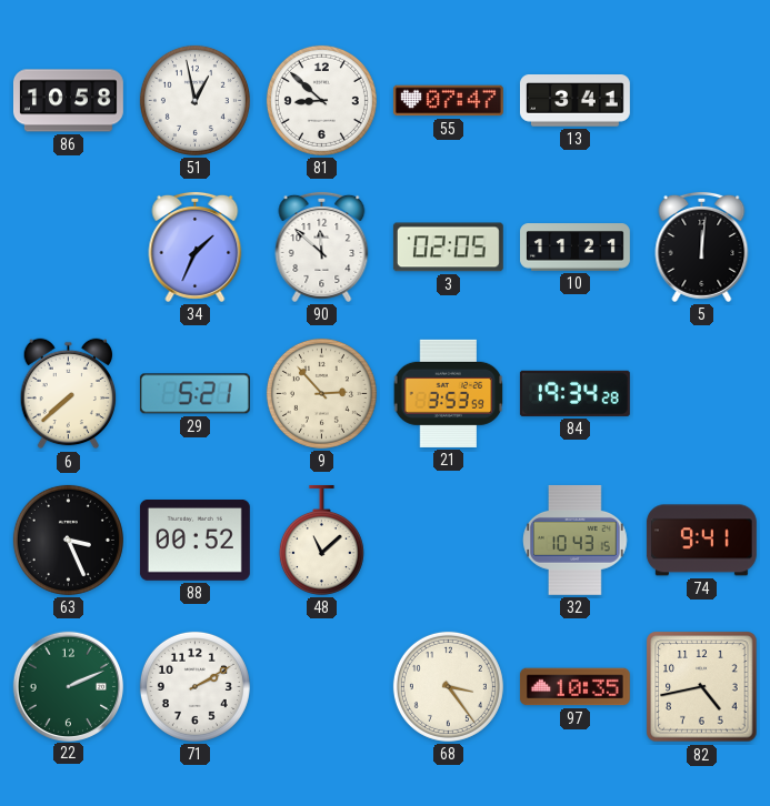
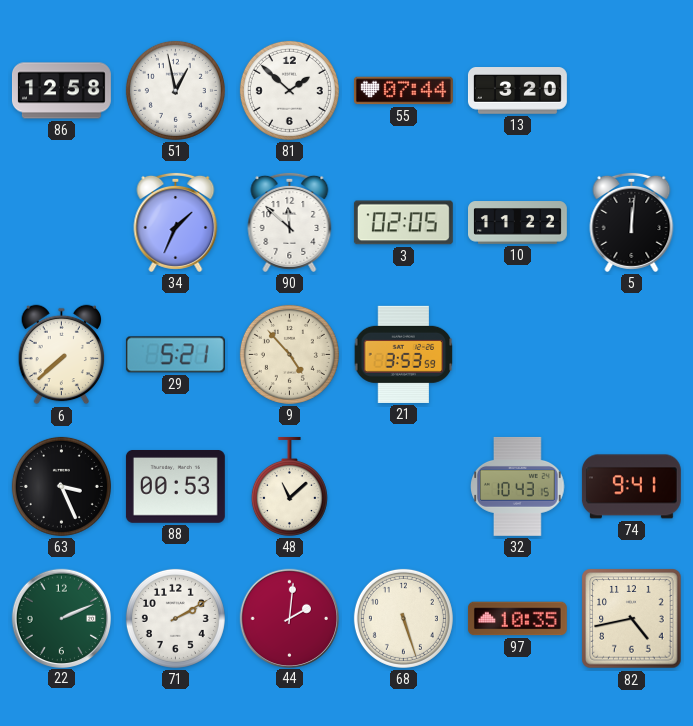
86: 10:58 -> 12:58 (61, 91)
81: 8:52 -> 1:52 (289, 90)
55: 07:47 -> 07:44 (403, 91)
13: 3:41 -> 3:20 (517, 91)
10: 11:21 -> 11:22 (518, 223)
9: 2:53 -> 4:53 (289, 354)
84: 19:34 -> none (574, 393)
88: 00:52 -> 00:53 (175, 487)
44: none -> 2:01 (289, 618)
68: 3:24 -> 5:27 (403, 618)
